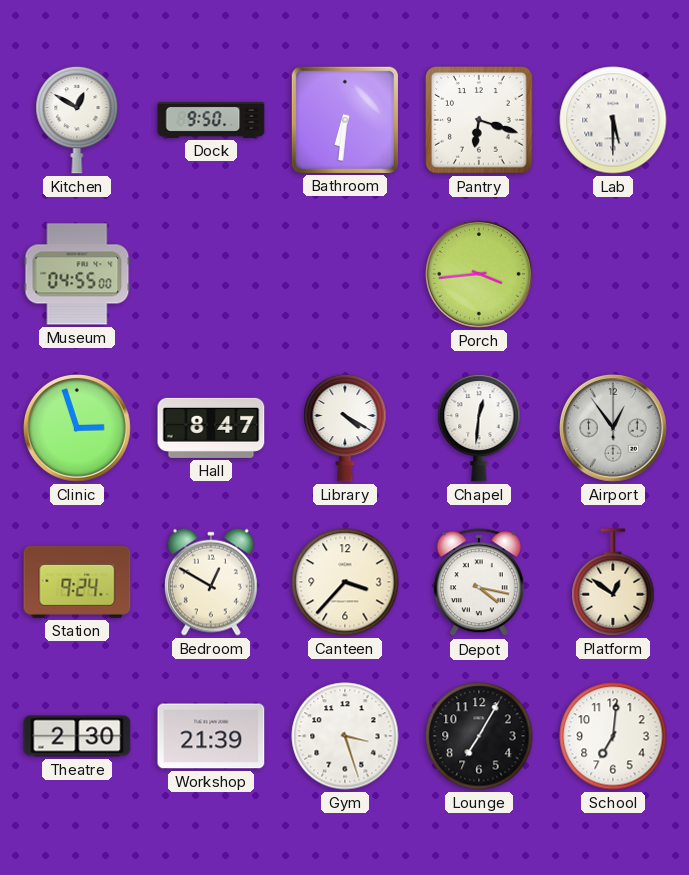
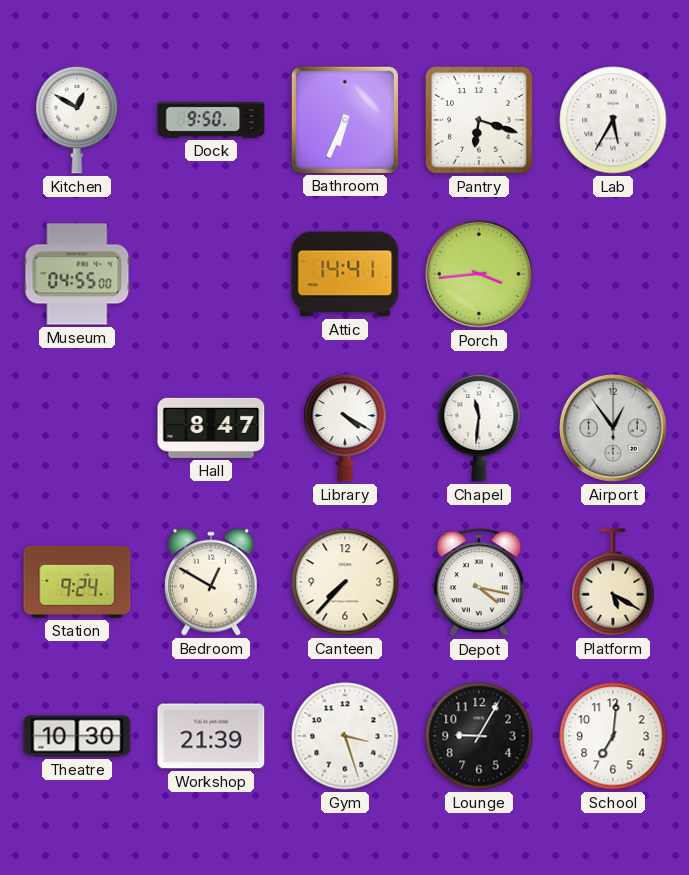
Bathroom: 6:31 -> 6:34 (345, 120)
Lab: 5:30 -> 5:35 (613, 120)
Attic: none -> 14:41 (345, 274)
Clinic: 2:57 -> none (78, 429)
Chapel: 12:31 -> 11:31 (479, 428)
Canteen: 3:37 -> 7:37 (345, 582)
Platform: 12:51 -> 5:20 (613, 582)
Theatre: 2:30 -> 10:30 (77, 736)
Lounge: 7:05 -> 9:05 (479, 736)
